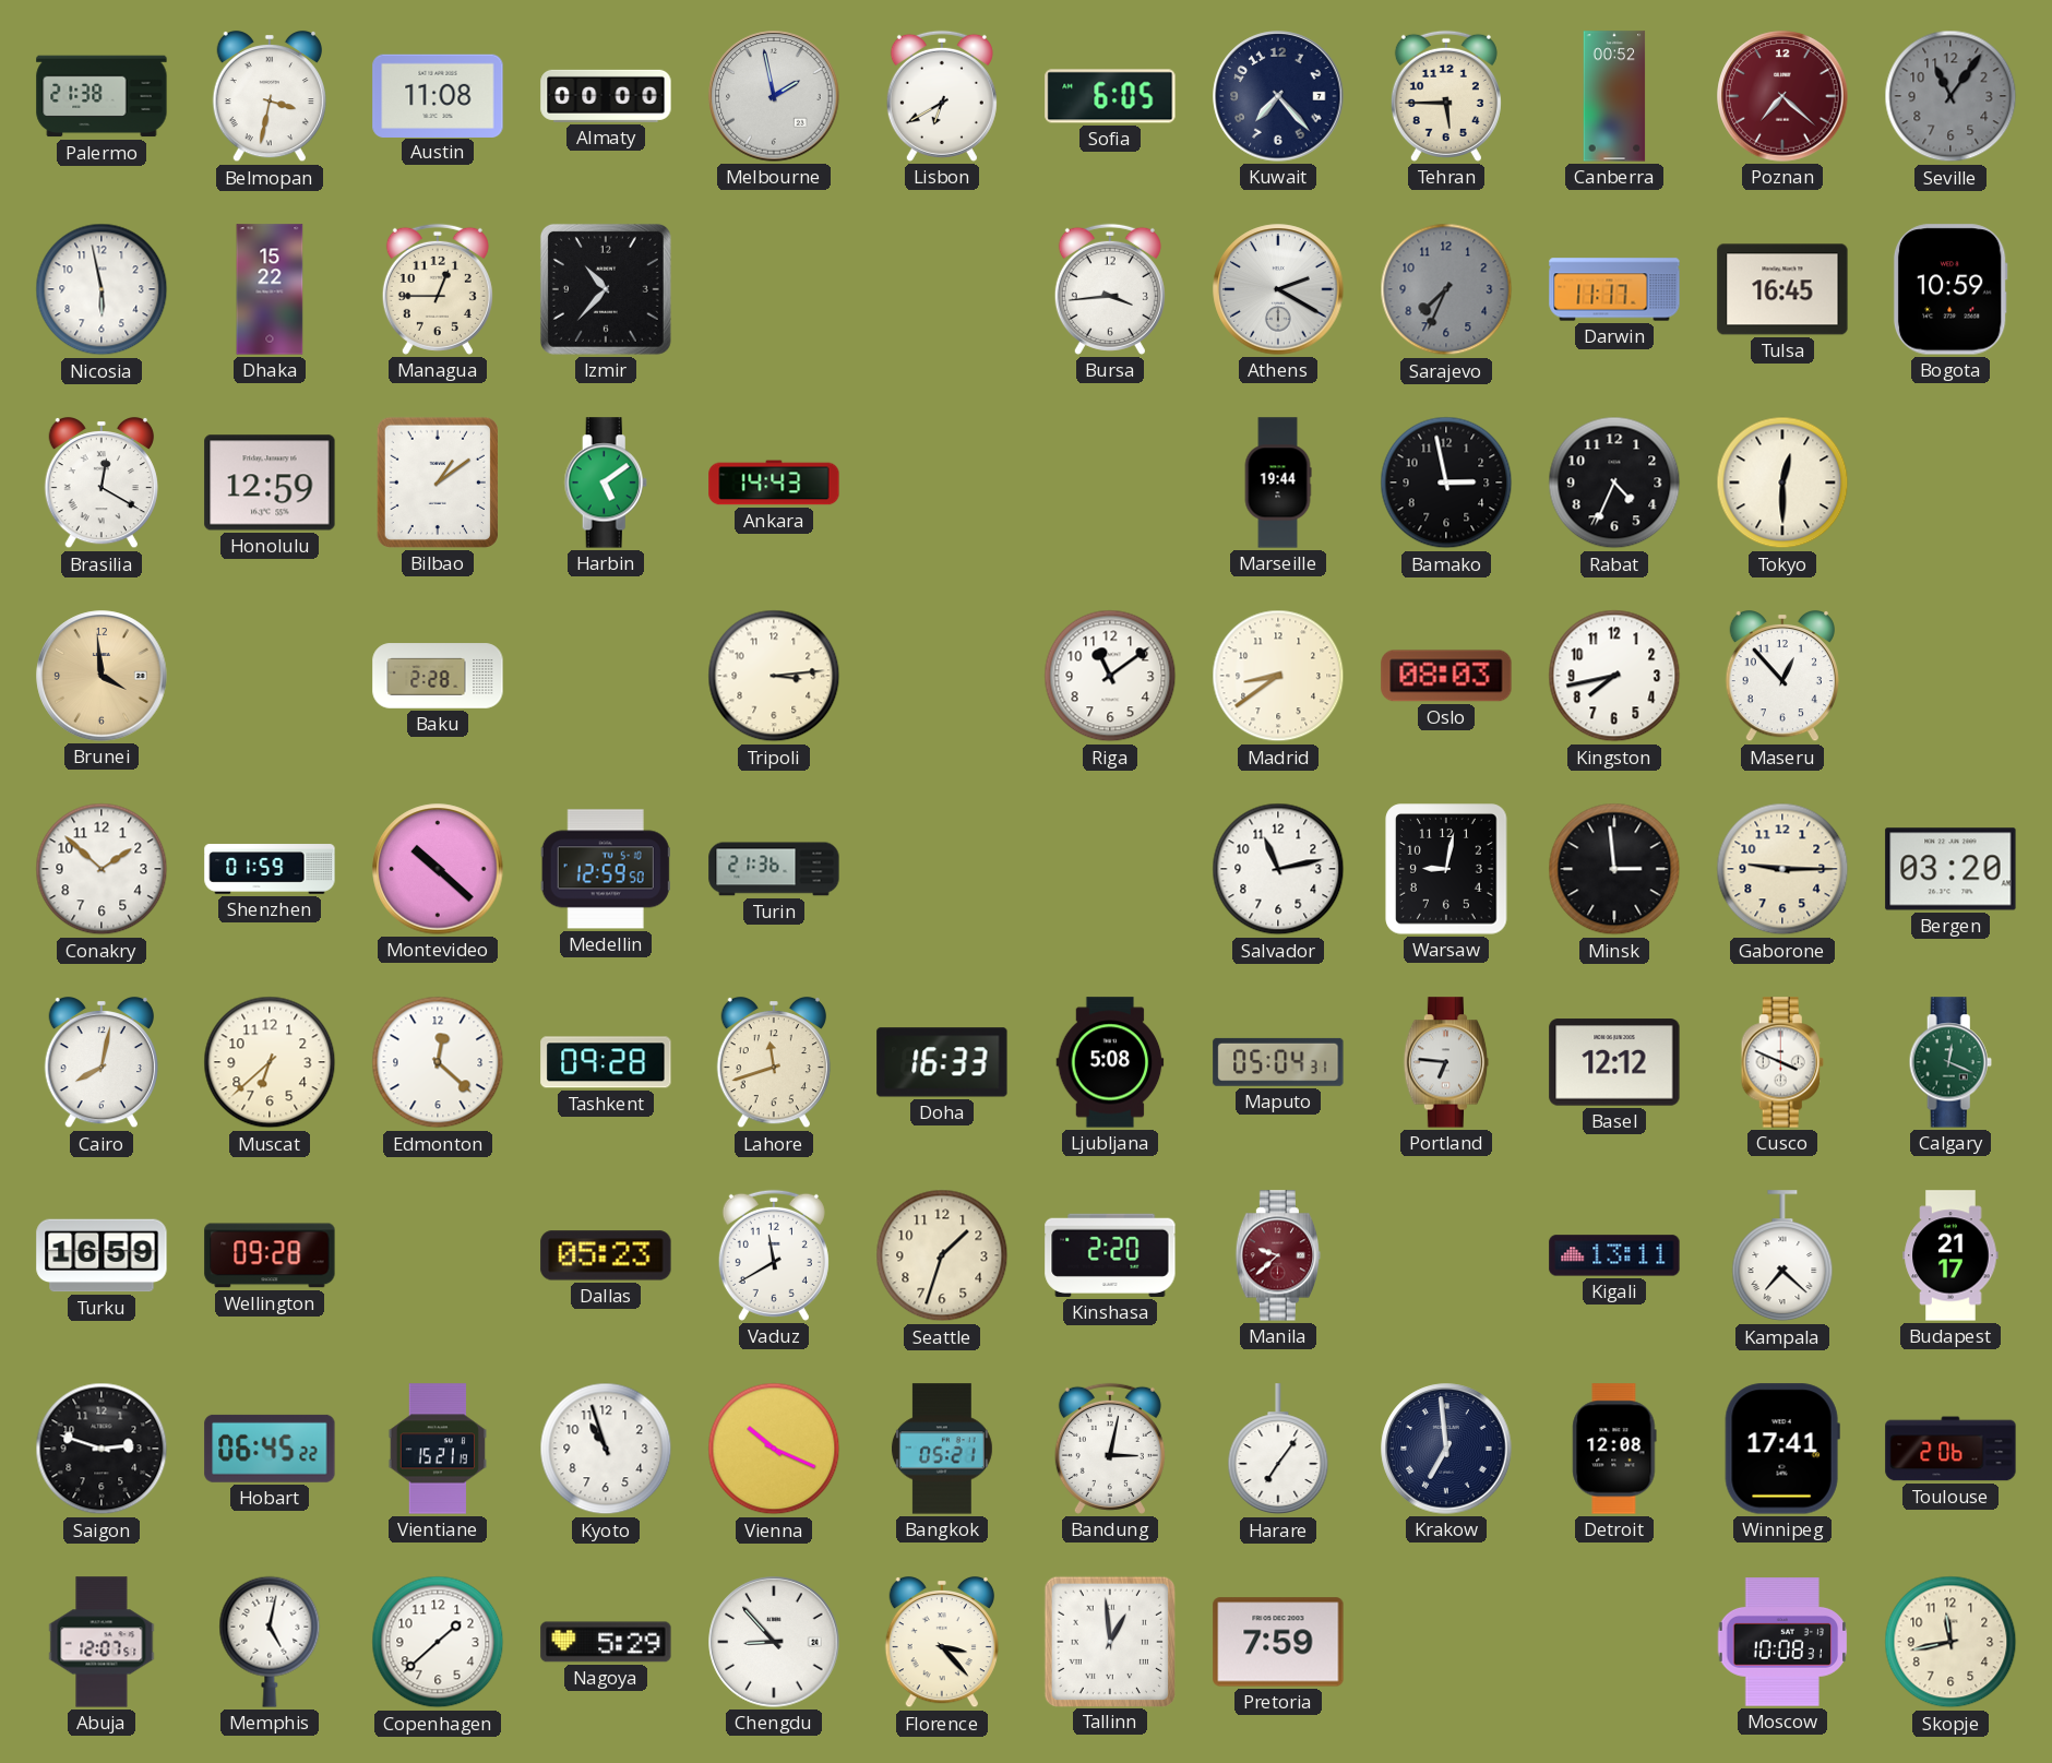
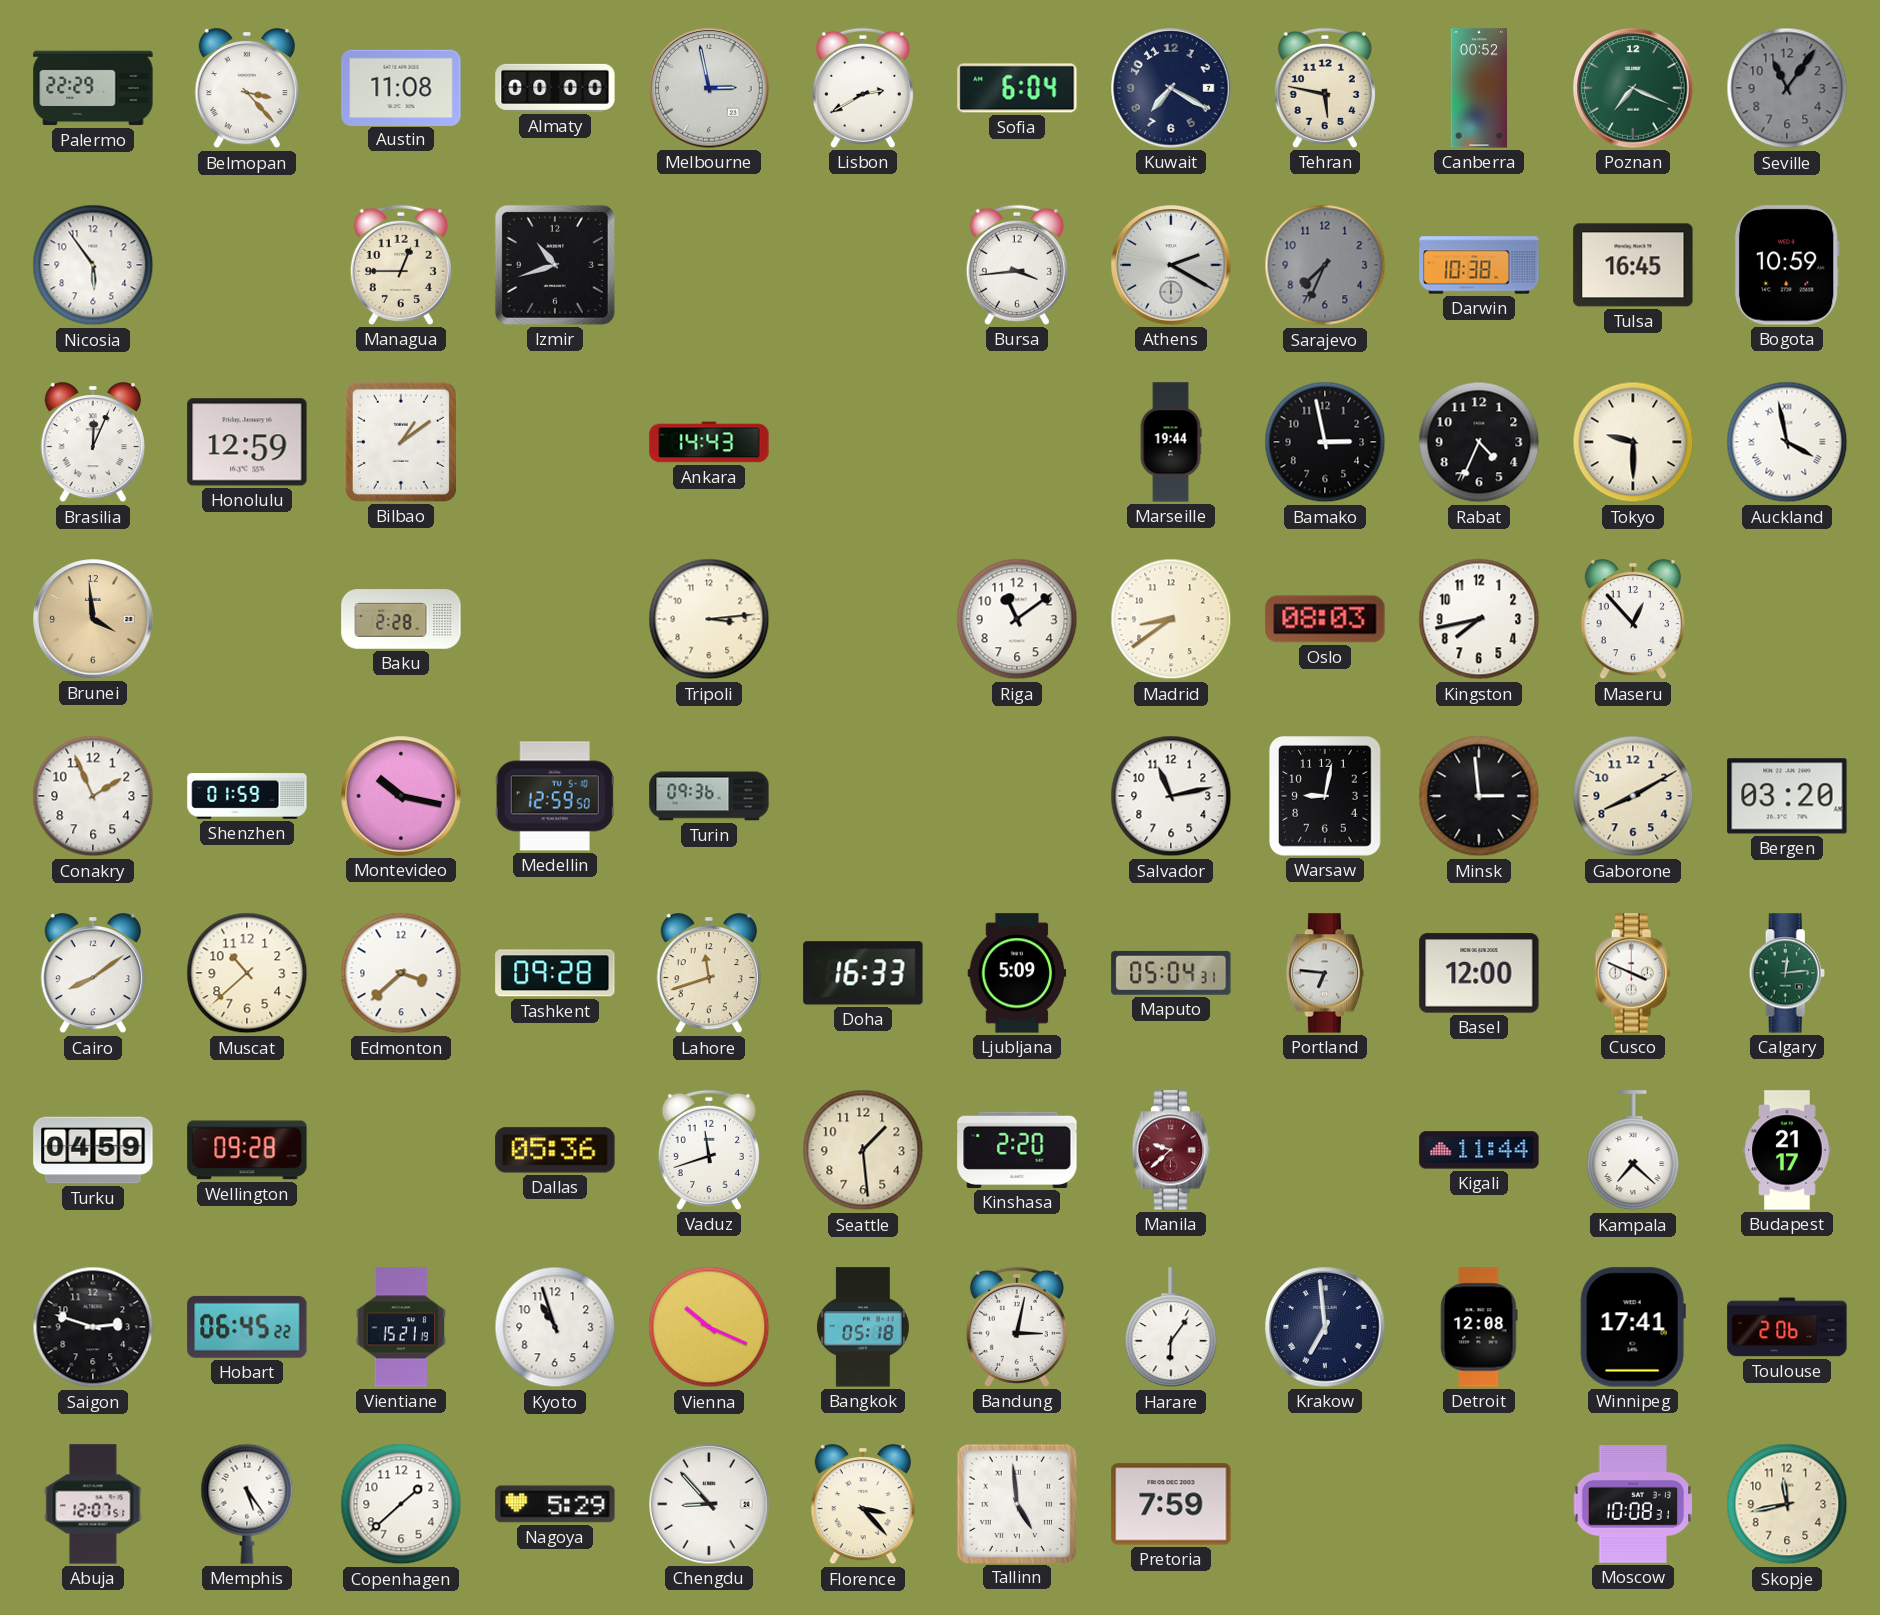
Palermo: 21:38 -> 22:29 (93, 88)
Belmopan: 3:32 -> 3:23 (247, 88)
Melbourne: 1:58 -> 2:58 (709, 88)
Lisbon: 6:40 -> 2:40 (863, 88)
Sofia: 6:05 -> 6:04 (1017, 88)
Kuwait: 7:23 -> 7:20 (1171, 88)
Tehran: 5:45 -> 5:47 (1325, 88)
Poznan: 7:22 -> 7:19 (1633, 88)
Poznan dial: burgundy -> green (1633, 88)
Nicosia: 5:58 -> 5:54 (93, 265)
Dhaka: 15:22 -> none (270, 289)
Izmir: 10:37 -> 10:42 (555, 265)
Darwin: 11:17 -> 10:38 (1479, 265)
Brasilia: 12:20 -> 12:04 (93, 442)
Harbin: 5:09 -> none (606, 483)
Tokyo: 12:30 -> 9:30 (1633, 442)
Auckland: none -> 3:58 (1787, 442)
Conakry: 1:52 -> 1:56 (93, 796)
Montevideo: 10:22 -> 10:17 (401, 796)
Turin: 21:36 -> 09:36 (709, 796)
Gaborone: 9:15 -> 8:10 (1633, 796)
Cairo: 8:02 -> 8:09 (93, 973)
Muscat: 6:38 -> 10:38 (247, 973)
Edmonton: 12:22 -> 3:38 (401, 973)
Ljubljana: 5:08 -> 5:09 (1017, 973)
Basel: 12:12 -> 12:00 (1479, 973)
Calgary: 12:19 -> 12:14 (1787, 973)
Turku: 16:59 -> 04:59 (93, 1150)
Dallas: 05:23 -> 05:36 (555, 1150)
Vaduz: 11:40 -> 11:42 (709, 1150)
Seattle: 1:33 -> 1:29 (863, 1150)
Kigali: 13:11 -> 11:44 (1479, 1150)
Bangkok: 05:21 -> 05:18 (863, 1327)
Harare: 7:06 -> 6:06 (1171, 1328)
Memphis: 5:02 -> 5:24 (247, 1504)
Tallinn: 12:59 -> 4:59 (1016, 1503)
